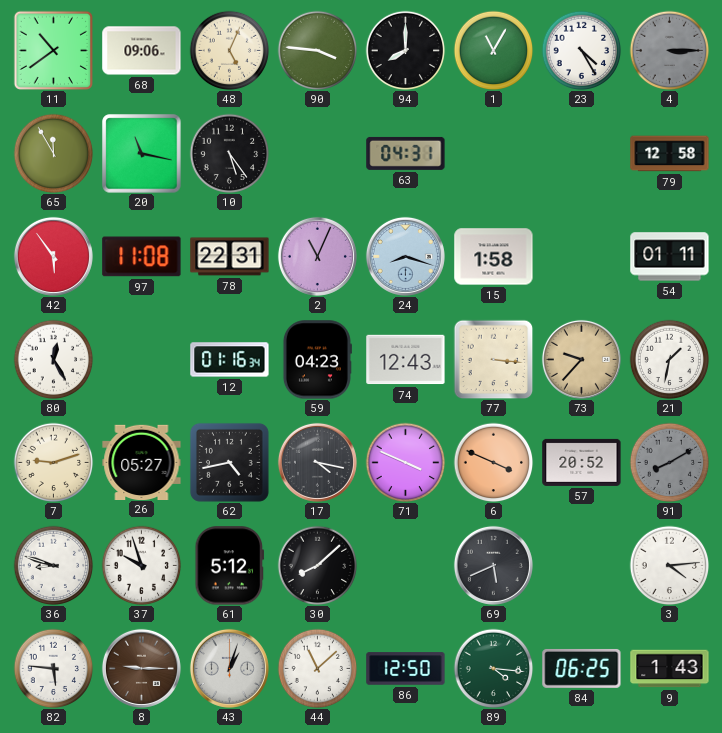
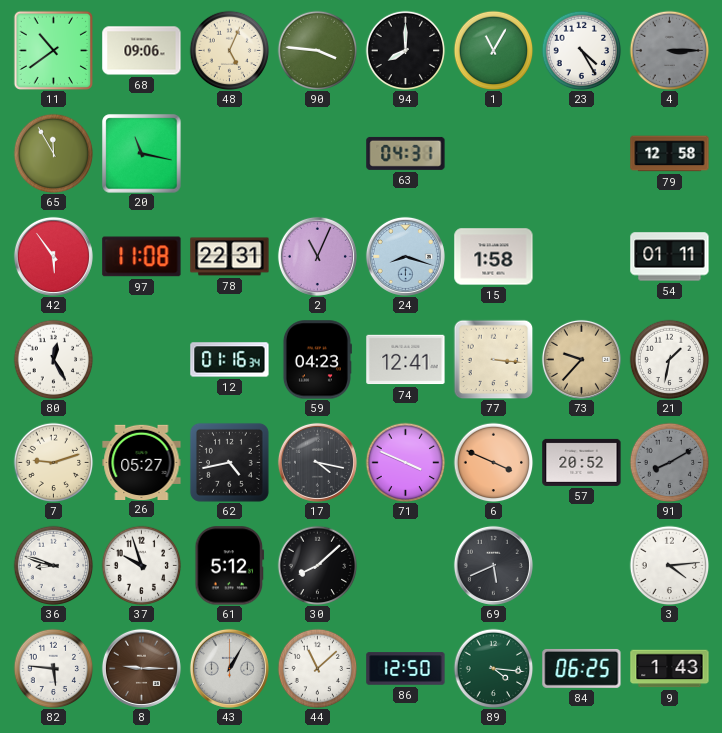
10: 5:24 -> none (229, 153)
74: 12:43 -> 12:41 (406, 360)
43: 1:03 -> 1:05 (229, 668)
